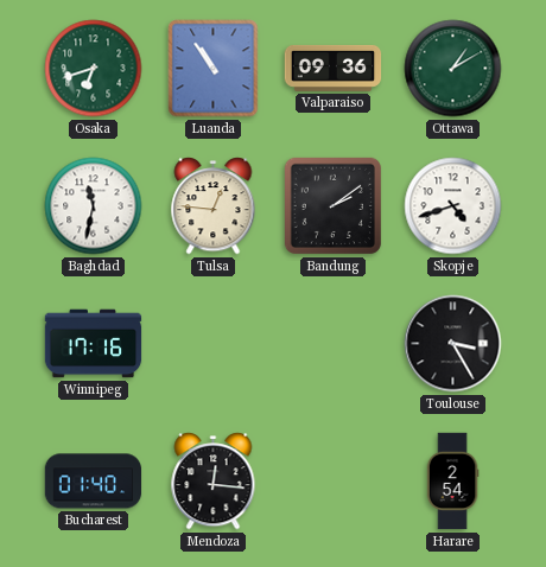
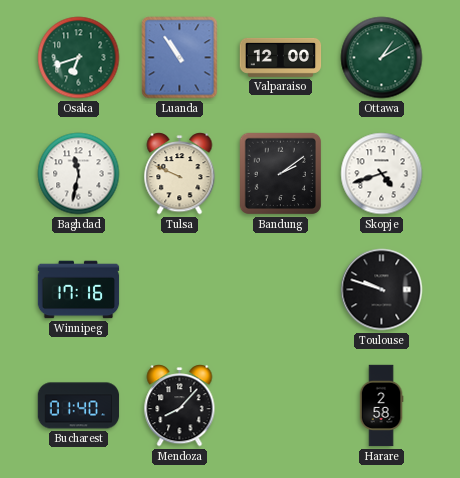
Valparaiso: 09:36 -> 12:00 (281, 57)
Tulsa: 12:46 -> 9:49 (180, 174)
Toulouse: 3:25 -> 9:48 (382, 290)
Mendoza: 12:16 -> 8:07 (180, 406)
Harare: 2:54 -> 2:58 (381, 406)
